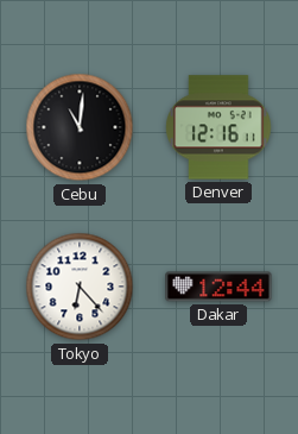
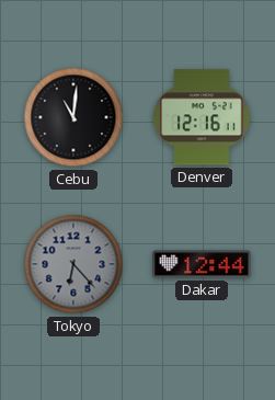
Tokyo dial: white -> grey (73, 264)
